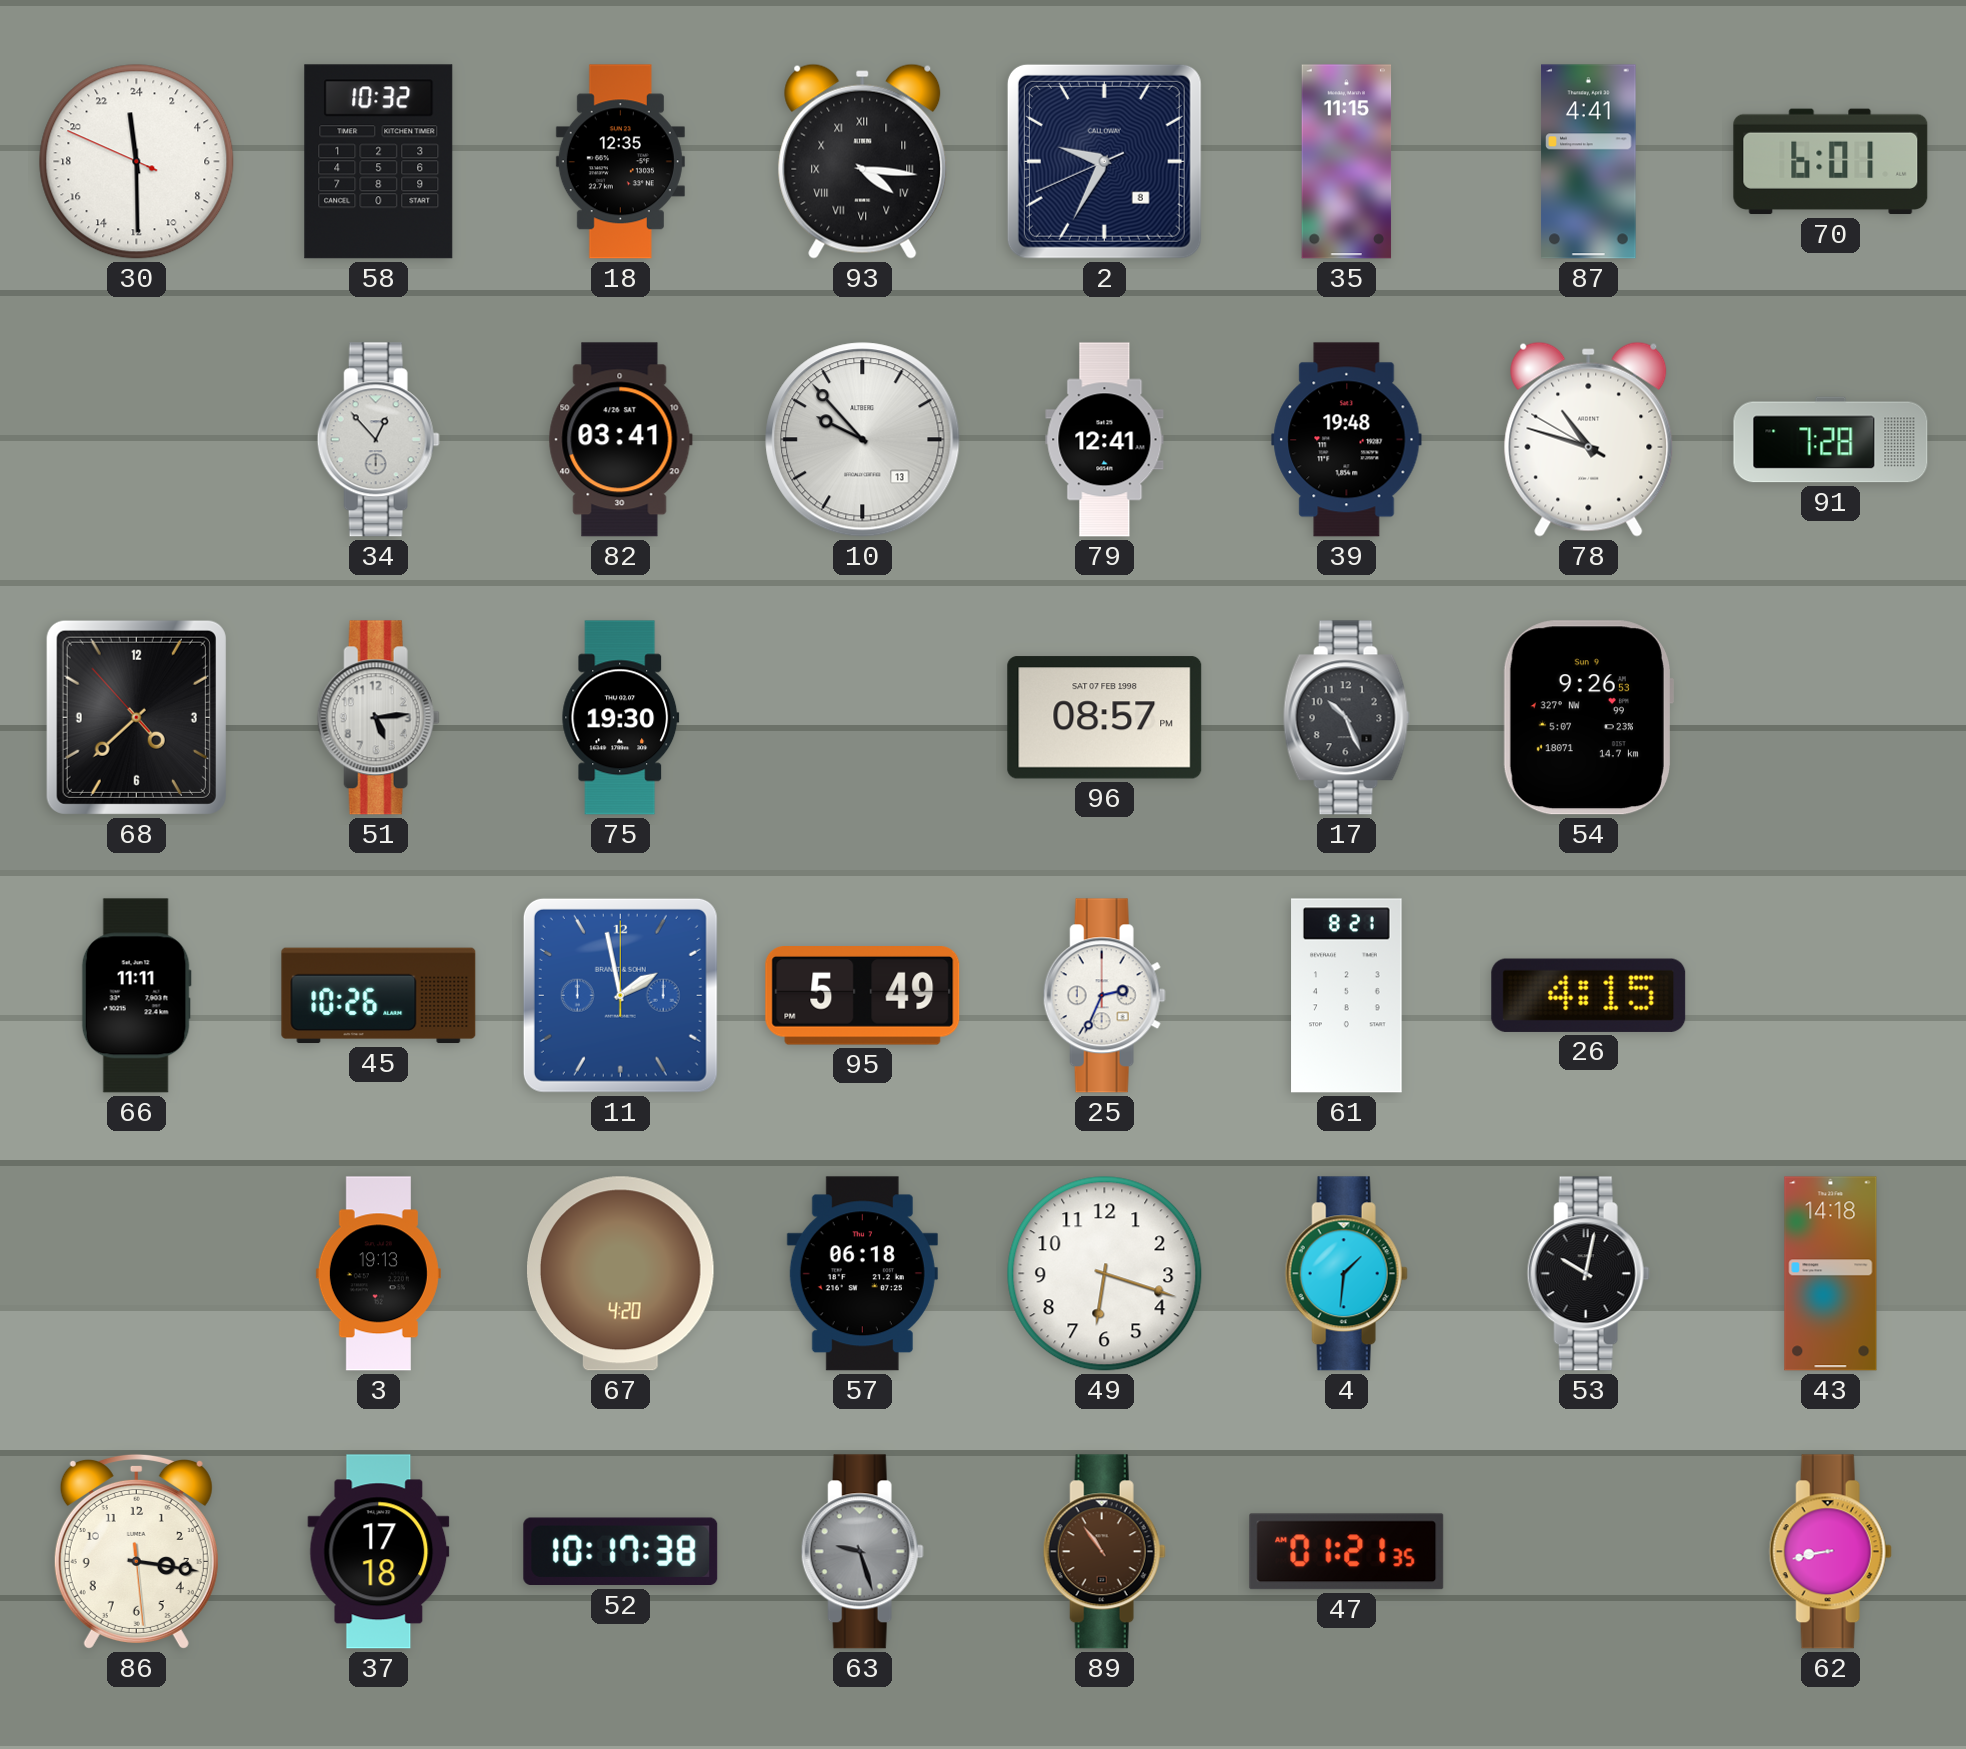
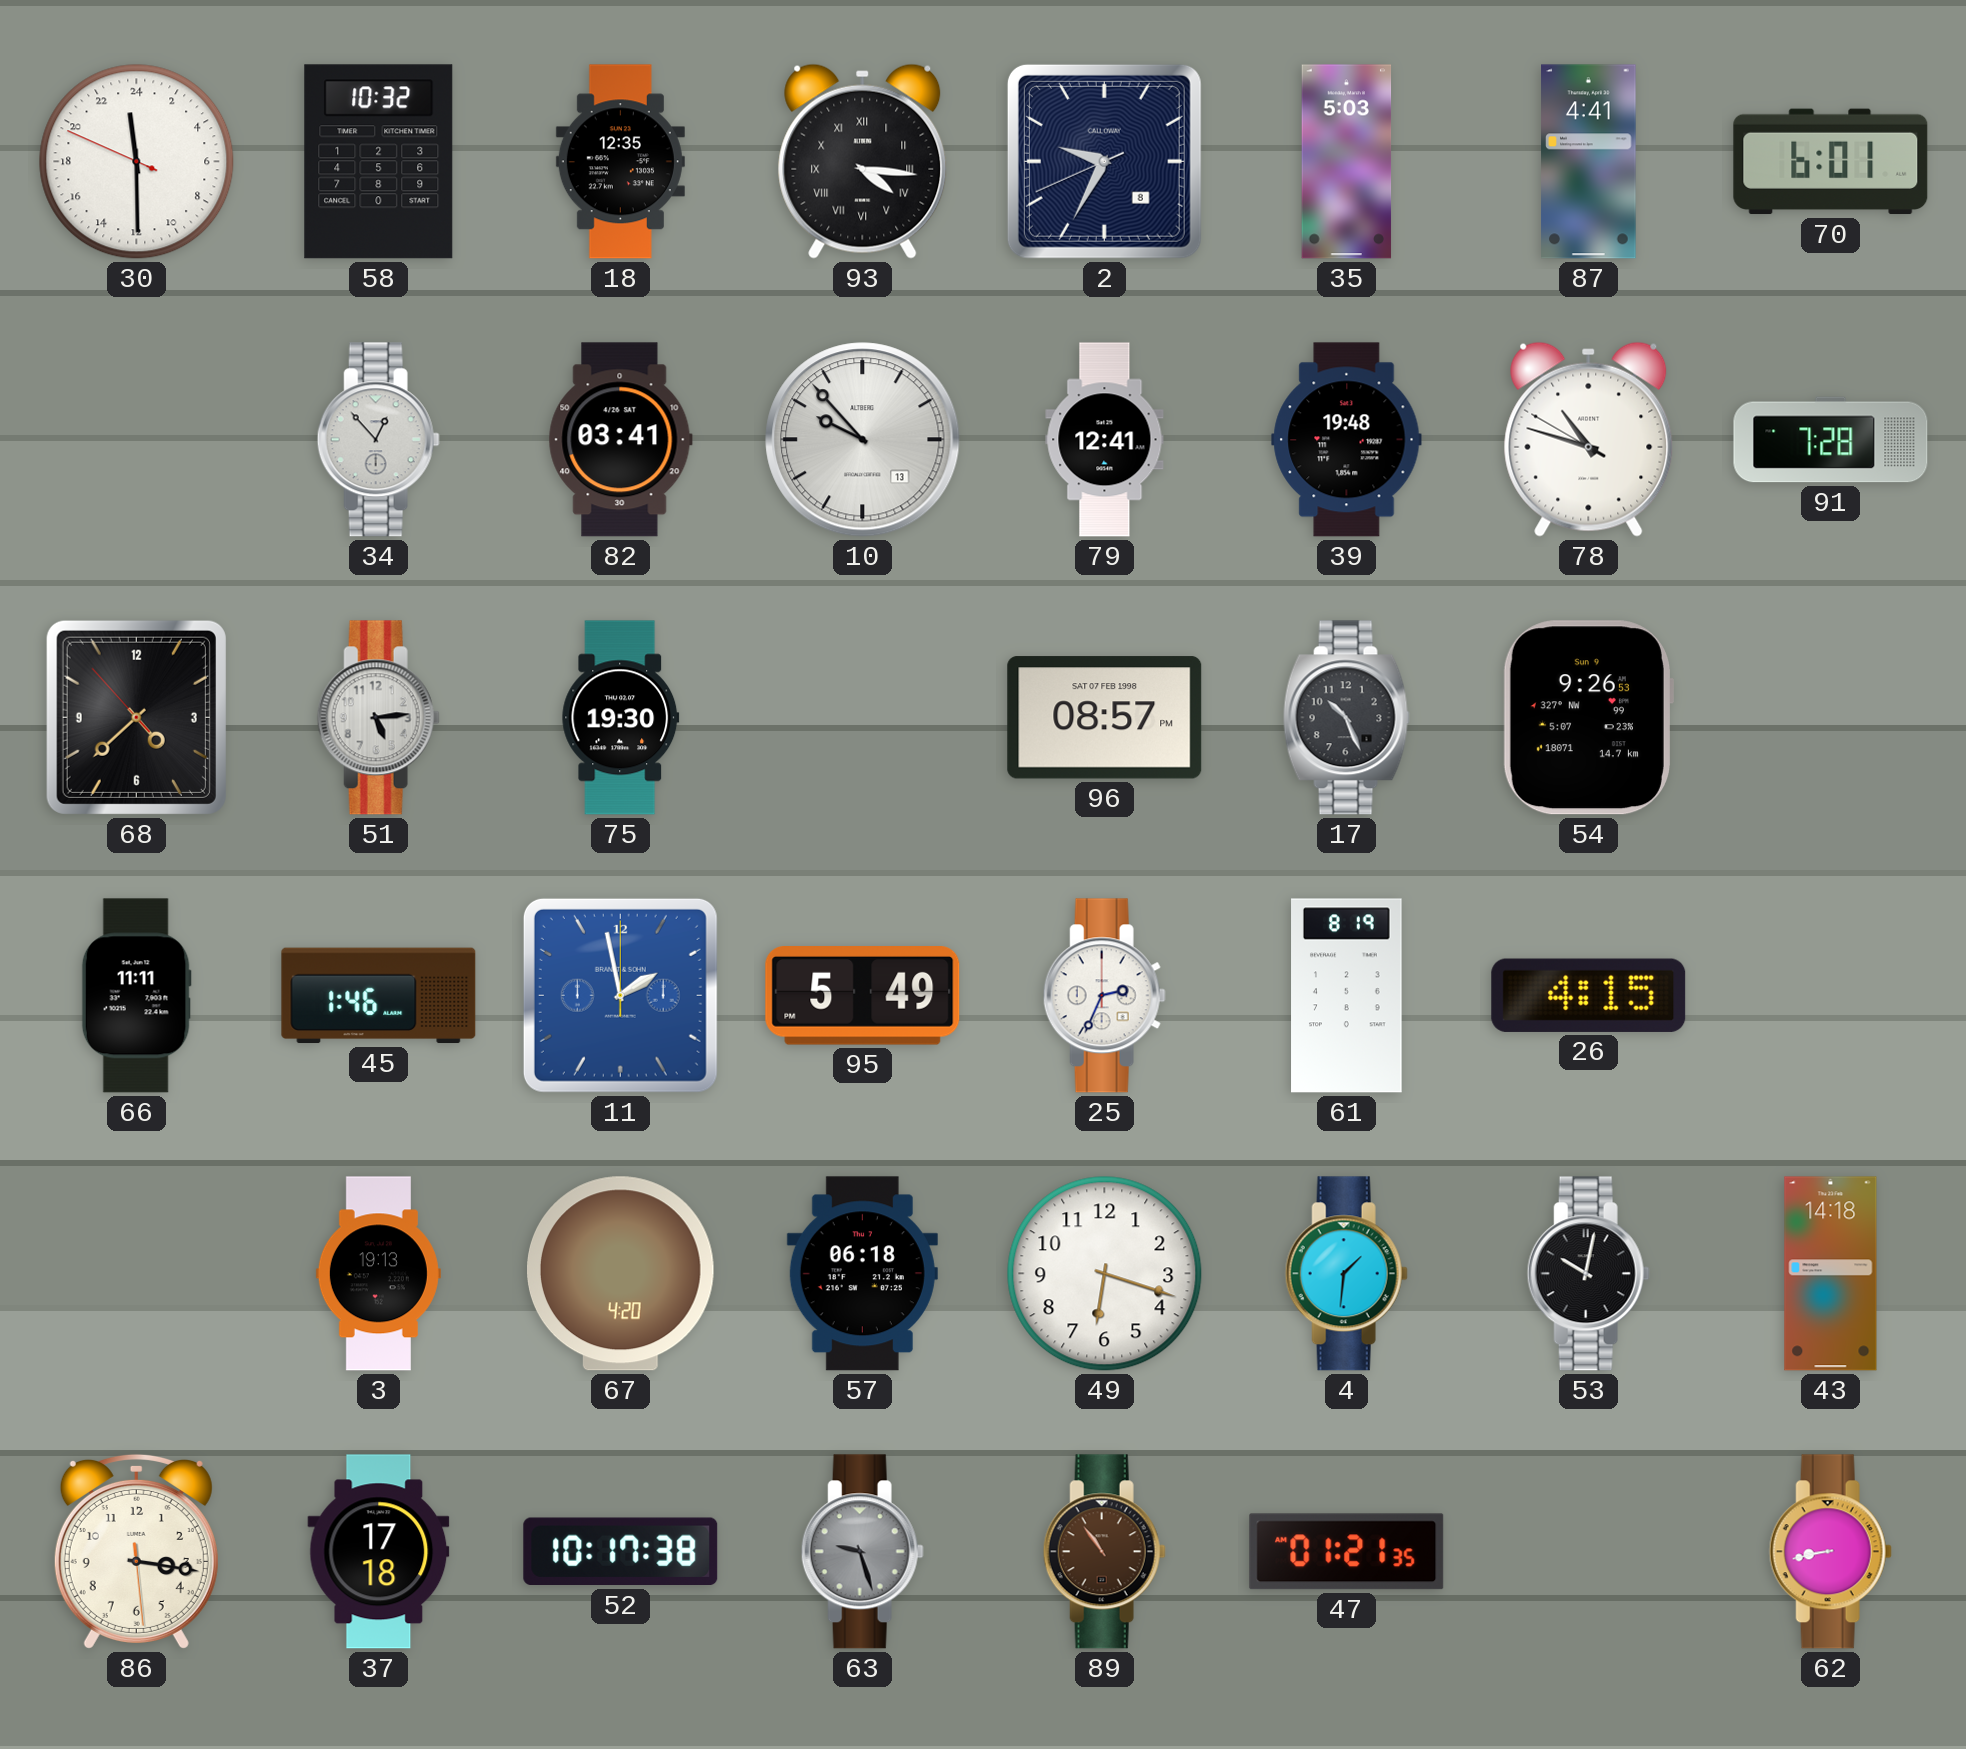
35: 11:15 -> 5:03 (1347, 162)
45: 10:26 -> 1:46 (379, 996)
61: 8:21 -> 8:19 (1347, 996)
